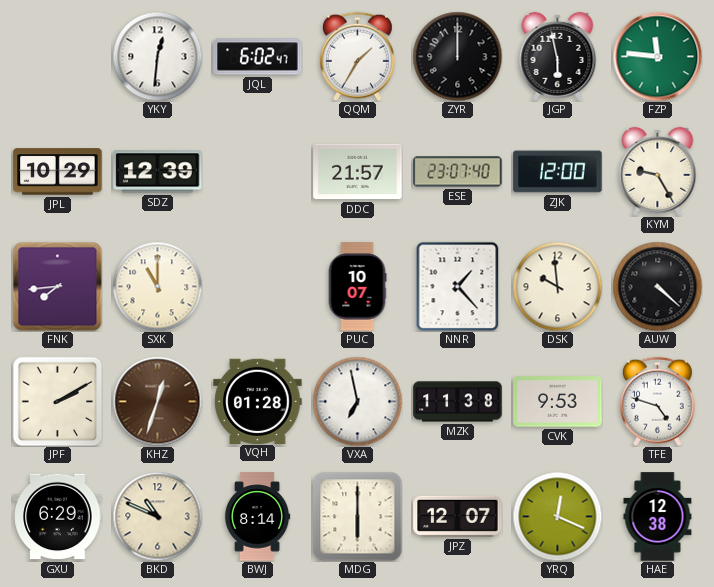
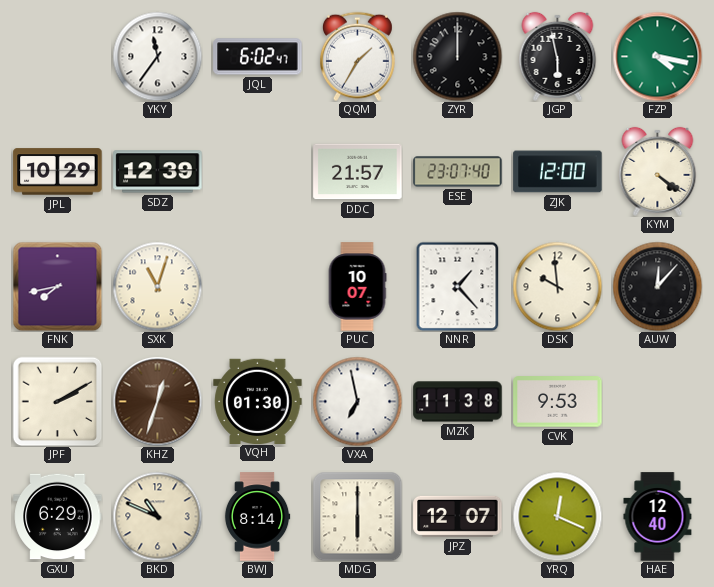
YKY: 12:31 -> 11:36 (157, 56)
FZP: 11:46 -> 4:17 (657, 56)
KYM: 9:25 -> 4:21 (658, 171)
FNK: 7:44 -> 7:43 (57, 286)
SXK: 11:00 -> 11:03 (157, 286)
AUW: 4:22 -> 12:07 (657, 286)
VQH: 01:28 -> 01:30 (258, 401)
TFE: 4:48 -> none (657, 401)
HAE: 12:38 -> 12:40 (658, 517)
